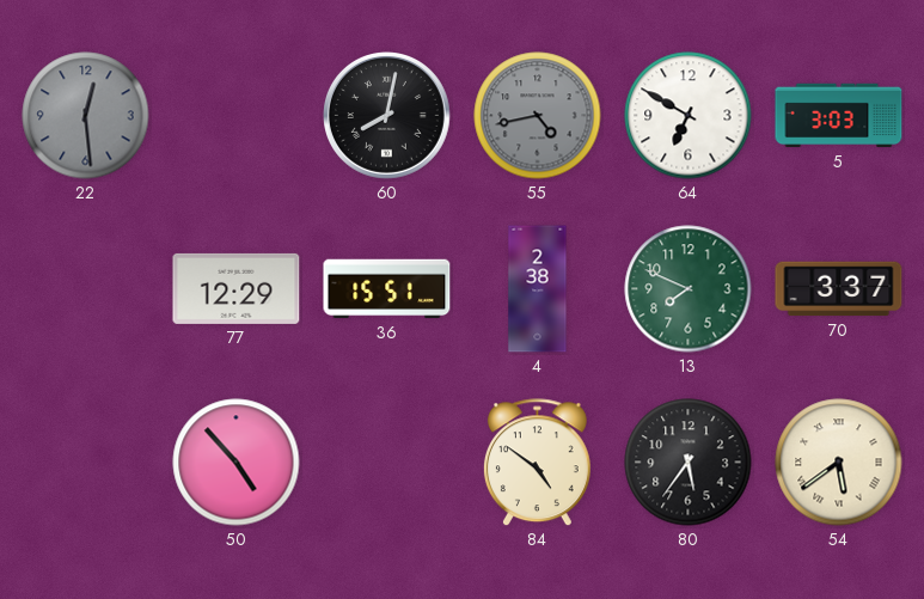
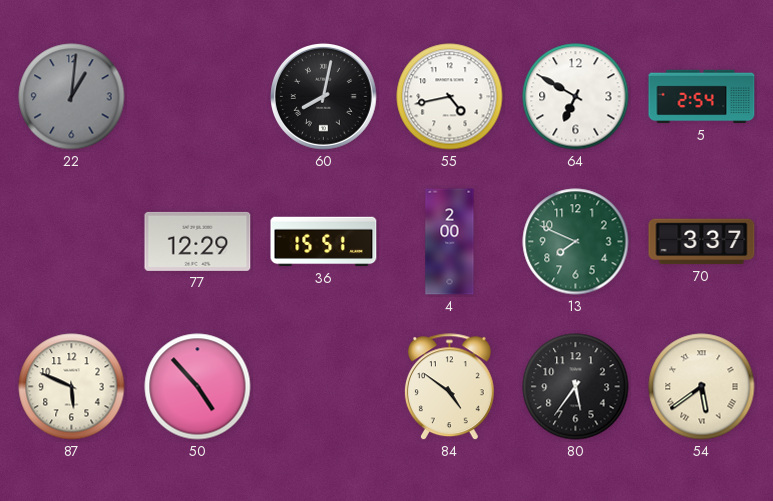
22: 12:29 -> 1:01 (72, 97)
55 dial: grey -> white (450, 97)
5: 3:03 -> 2:54 (702, 97)
4: 2:38 -> 2:00 (450, 242)
87: none -> 5:49 (72, 387)
